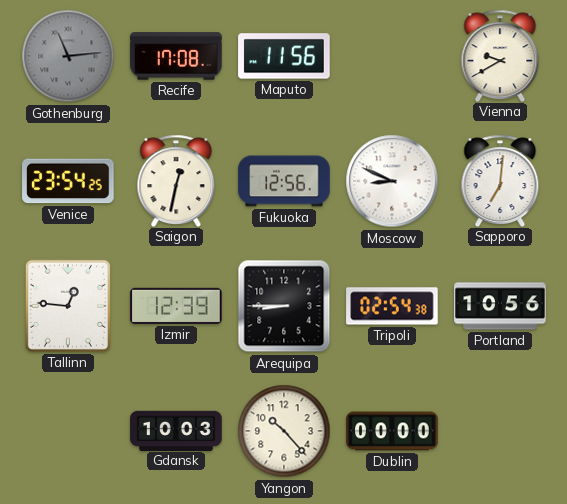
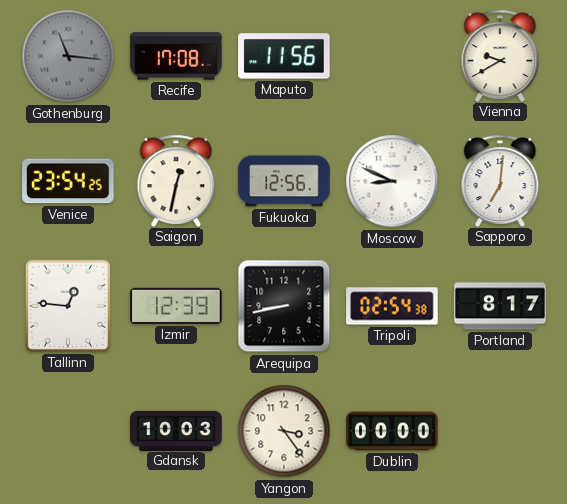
Gothenburg: 11:14 -> 11:16 (68, 56)
Arequipa: 8:45 -> 8:43 (284, 306)
Portland: 10:56 -> 8:17 (500, 306)
Yangon: 10:23 -> 3:24 (284, 431)
